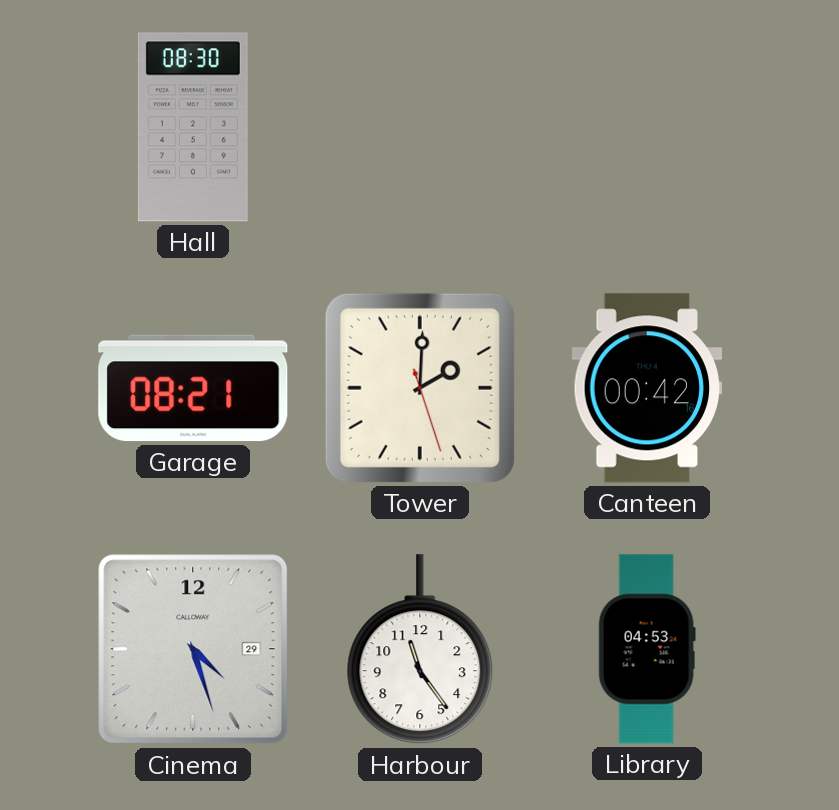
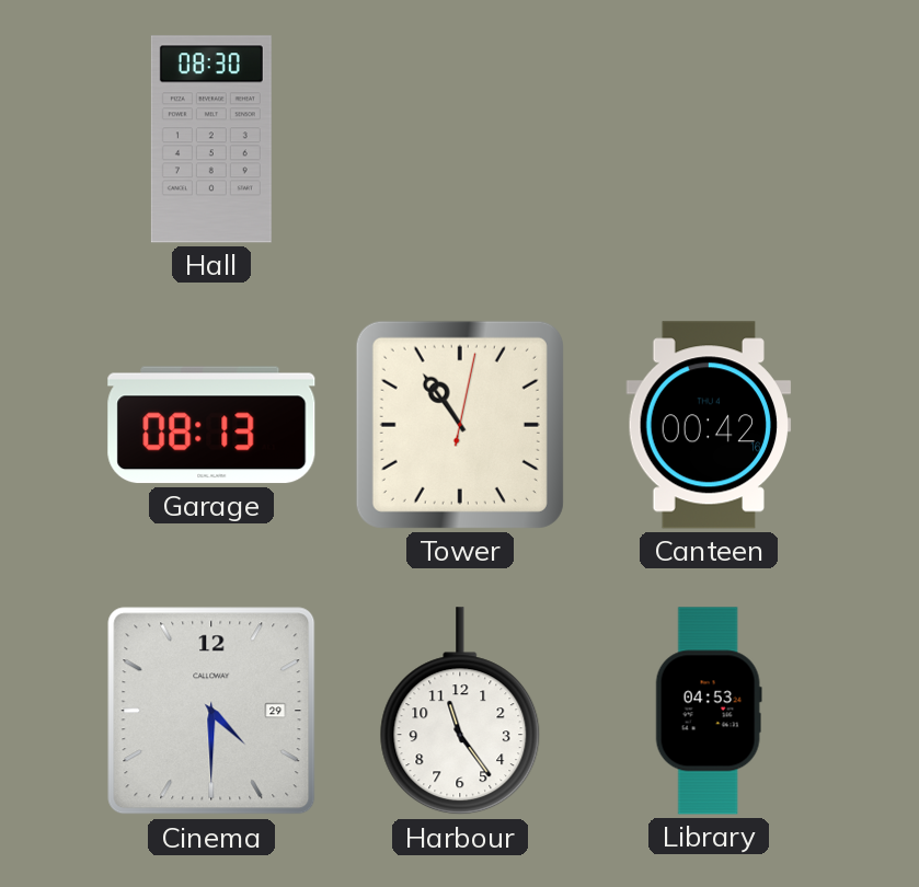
Garage: 08:21 -> 08:13 (211, 425)
Tower: 2:00 -> 10:54 (460, 425)
Cinema: 4:27 -> 4:30 (211, 711)
